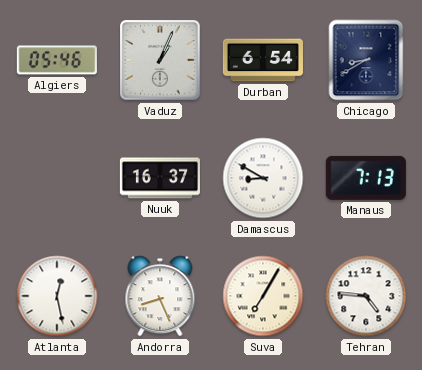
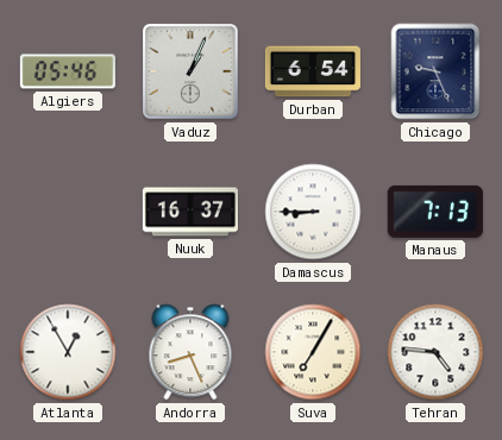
Chicago: 8:40 -> 9:26 (435, 71)
Damascus: 8:50 -> 8:45 (313, 212)
Atlanta: 12:28 -> 12:55 (68, 352)
